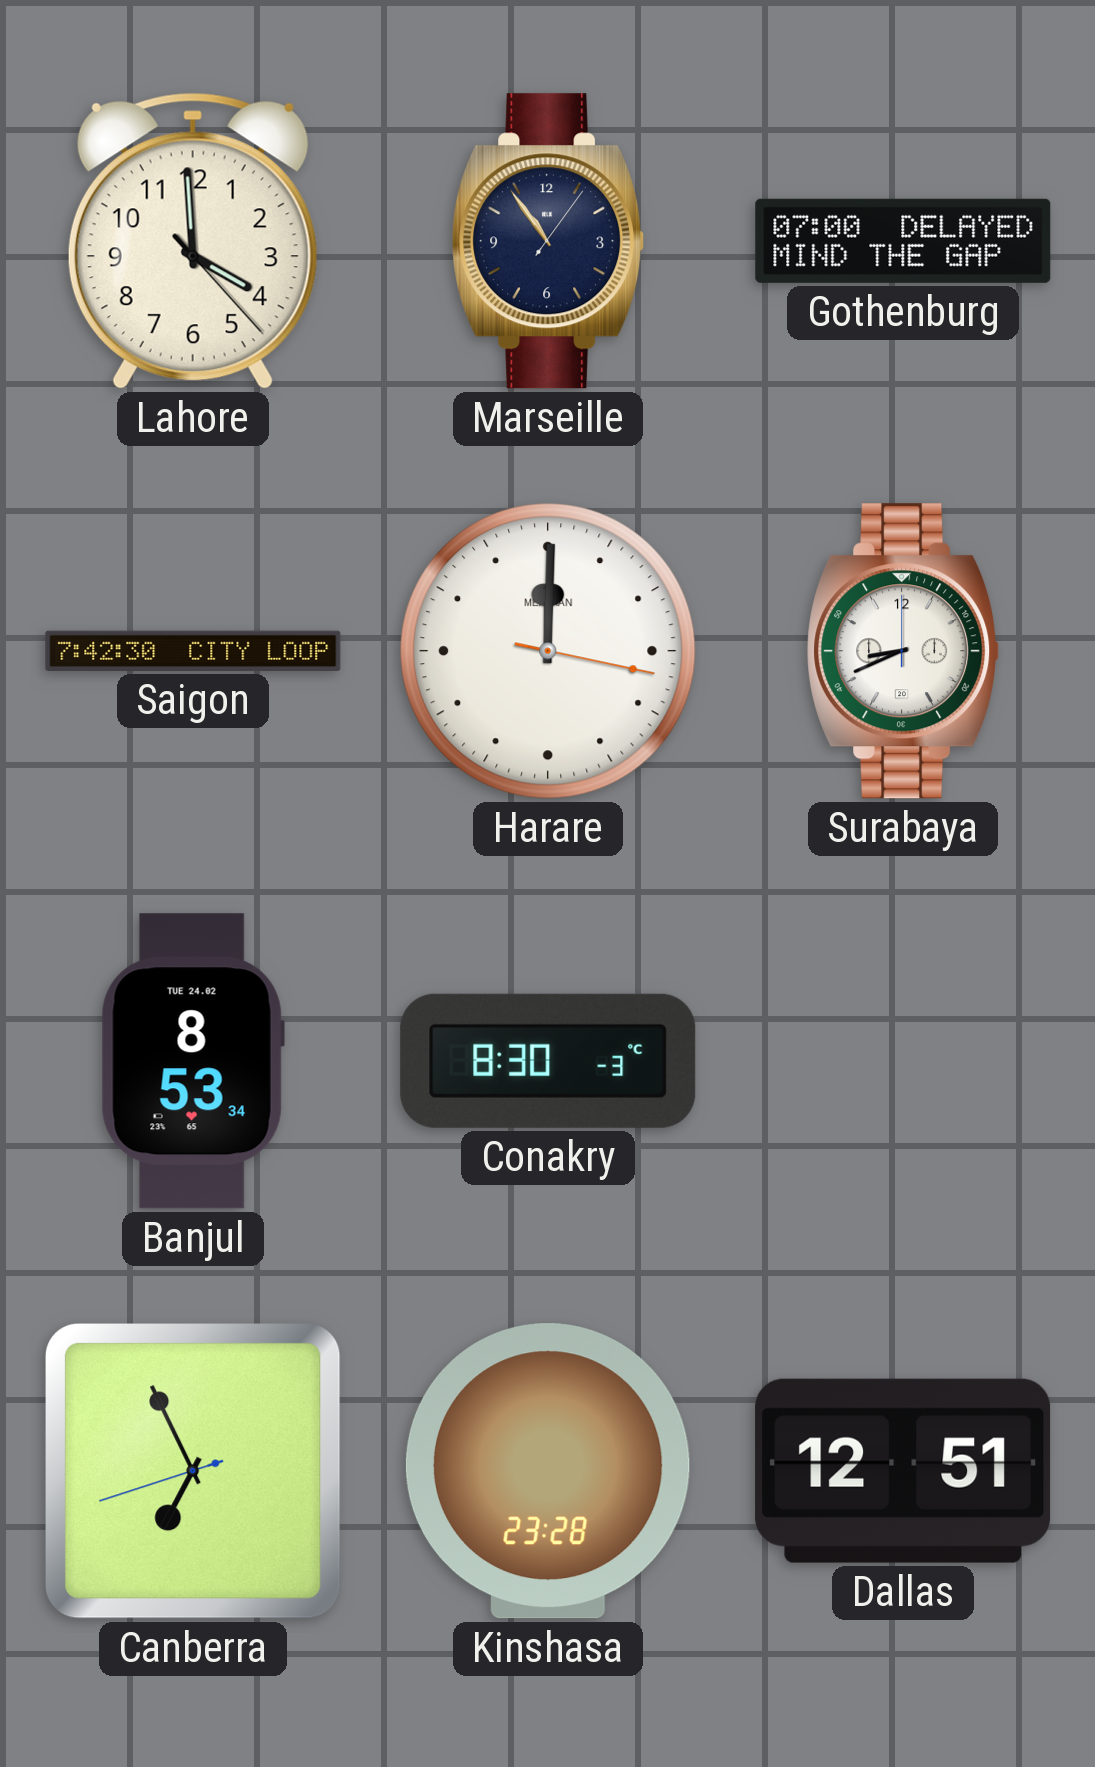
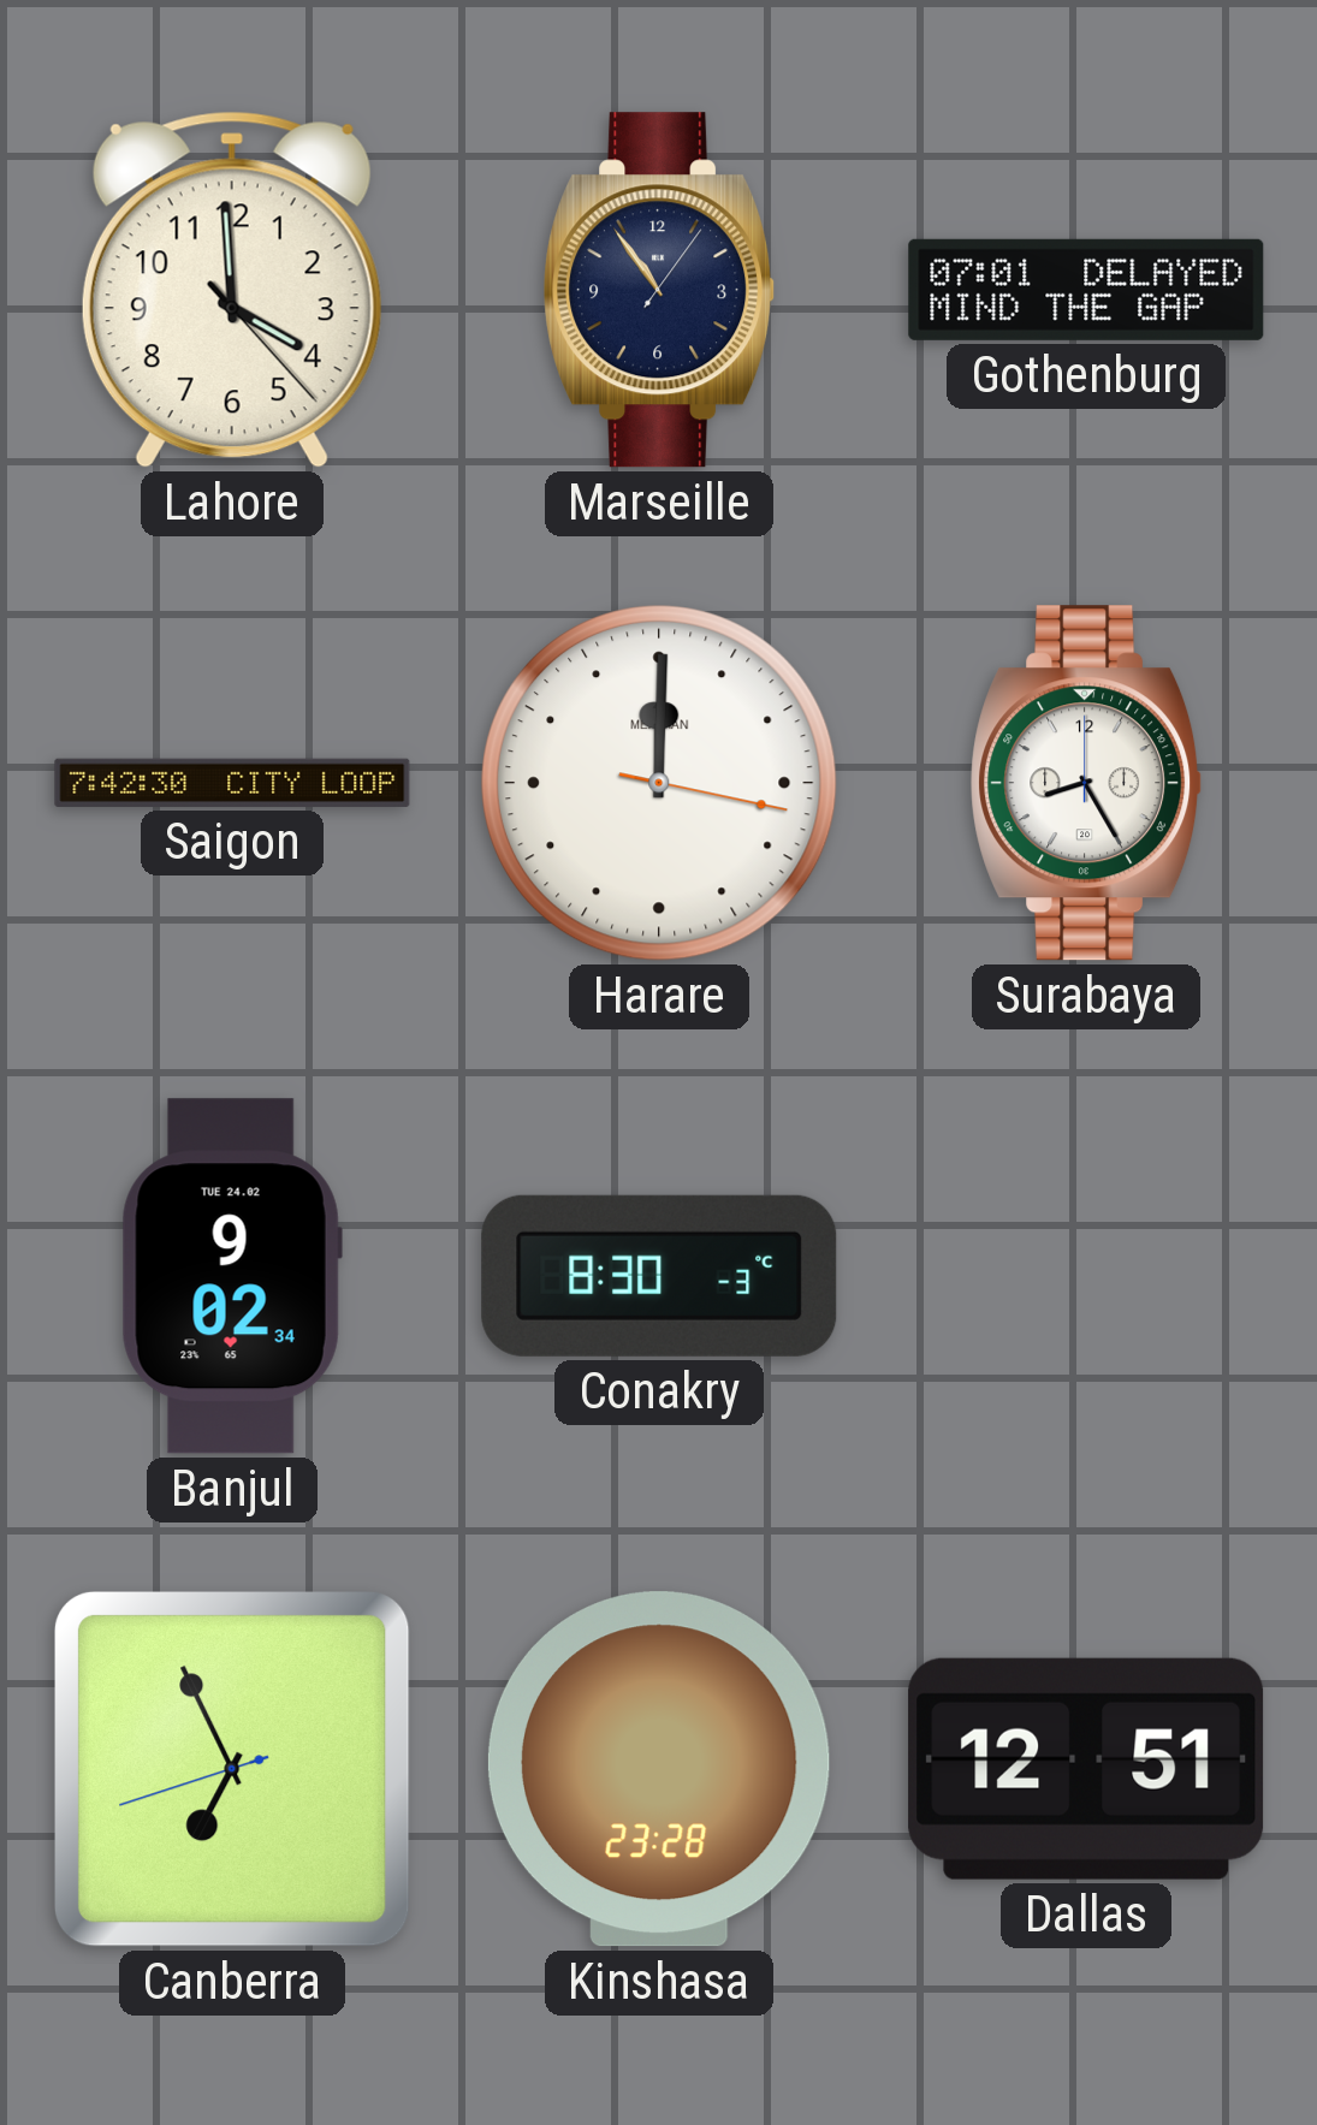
Gothenburg: 07:00 -> 07:01 (1086, 290)
Surabaya: 8:41 -> 8:25 (1087, 783)
Banjul: 8:53 -> 9:02 (232, 1276)
